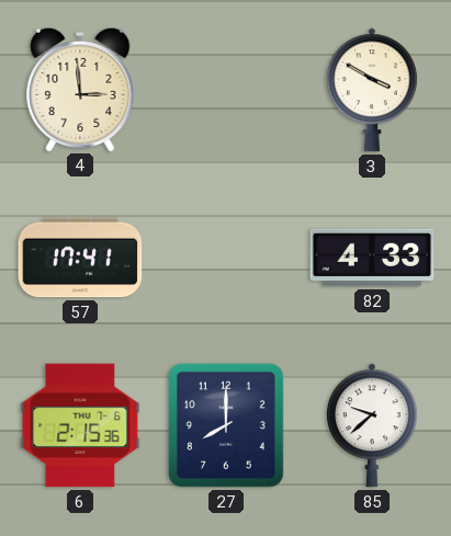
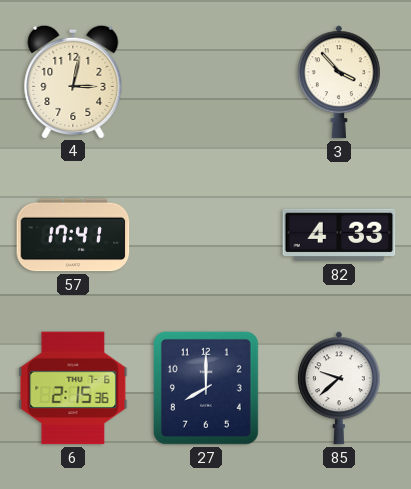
4: 2:59 -> 3:02 (73, 81)
3: 3:50 -> 3:53 (339, 82)
